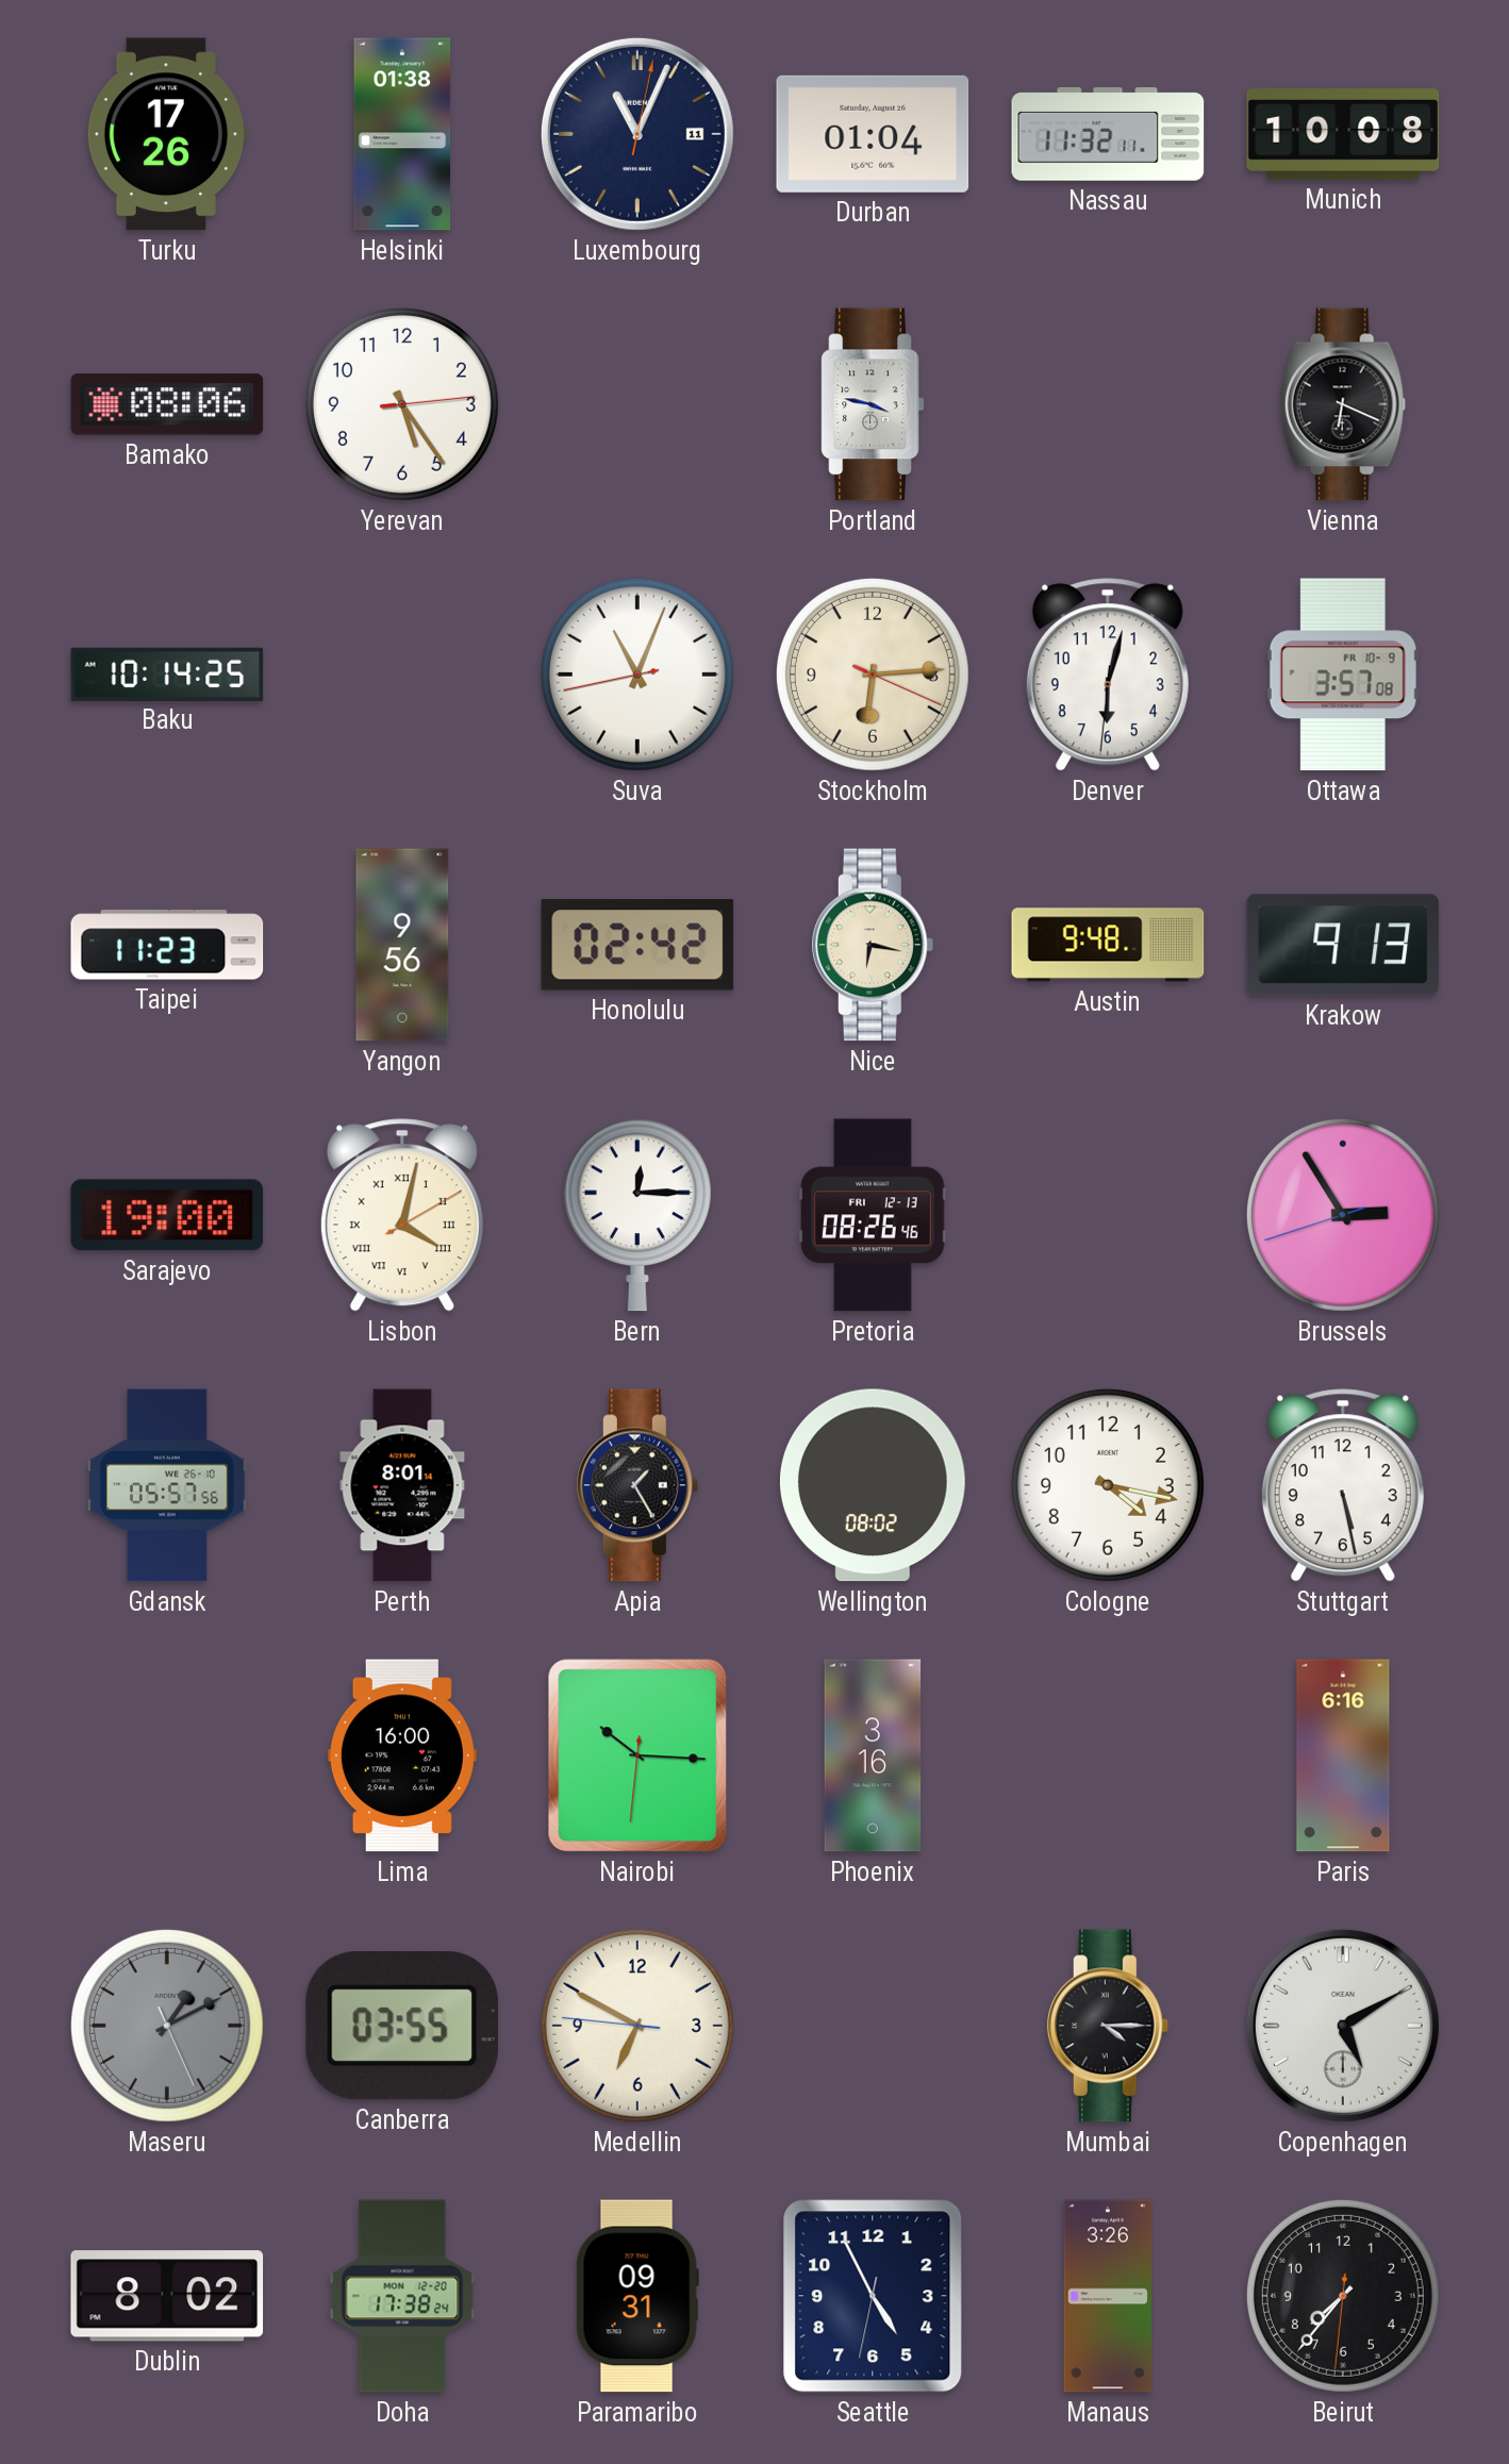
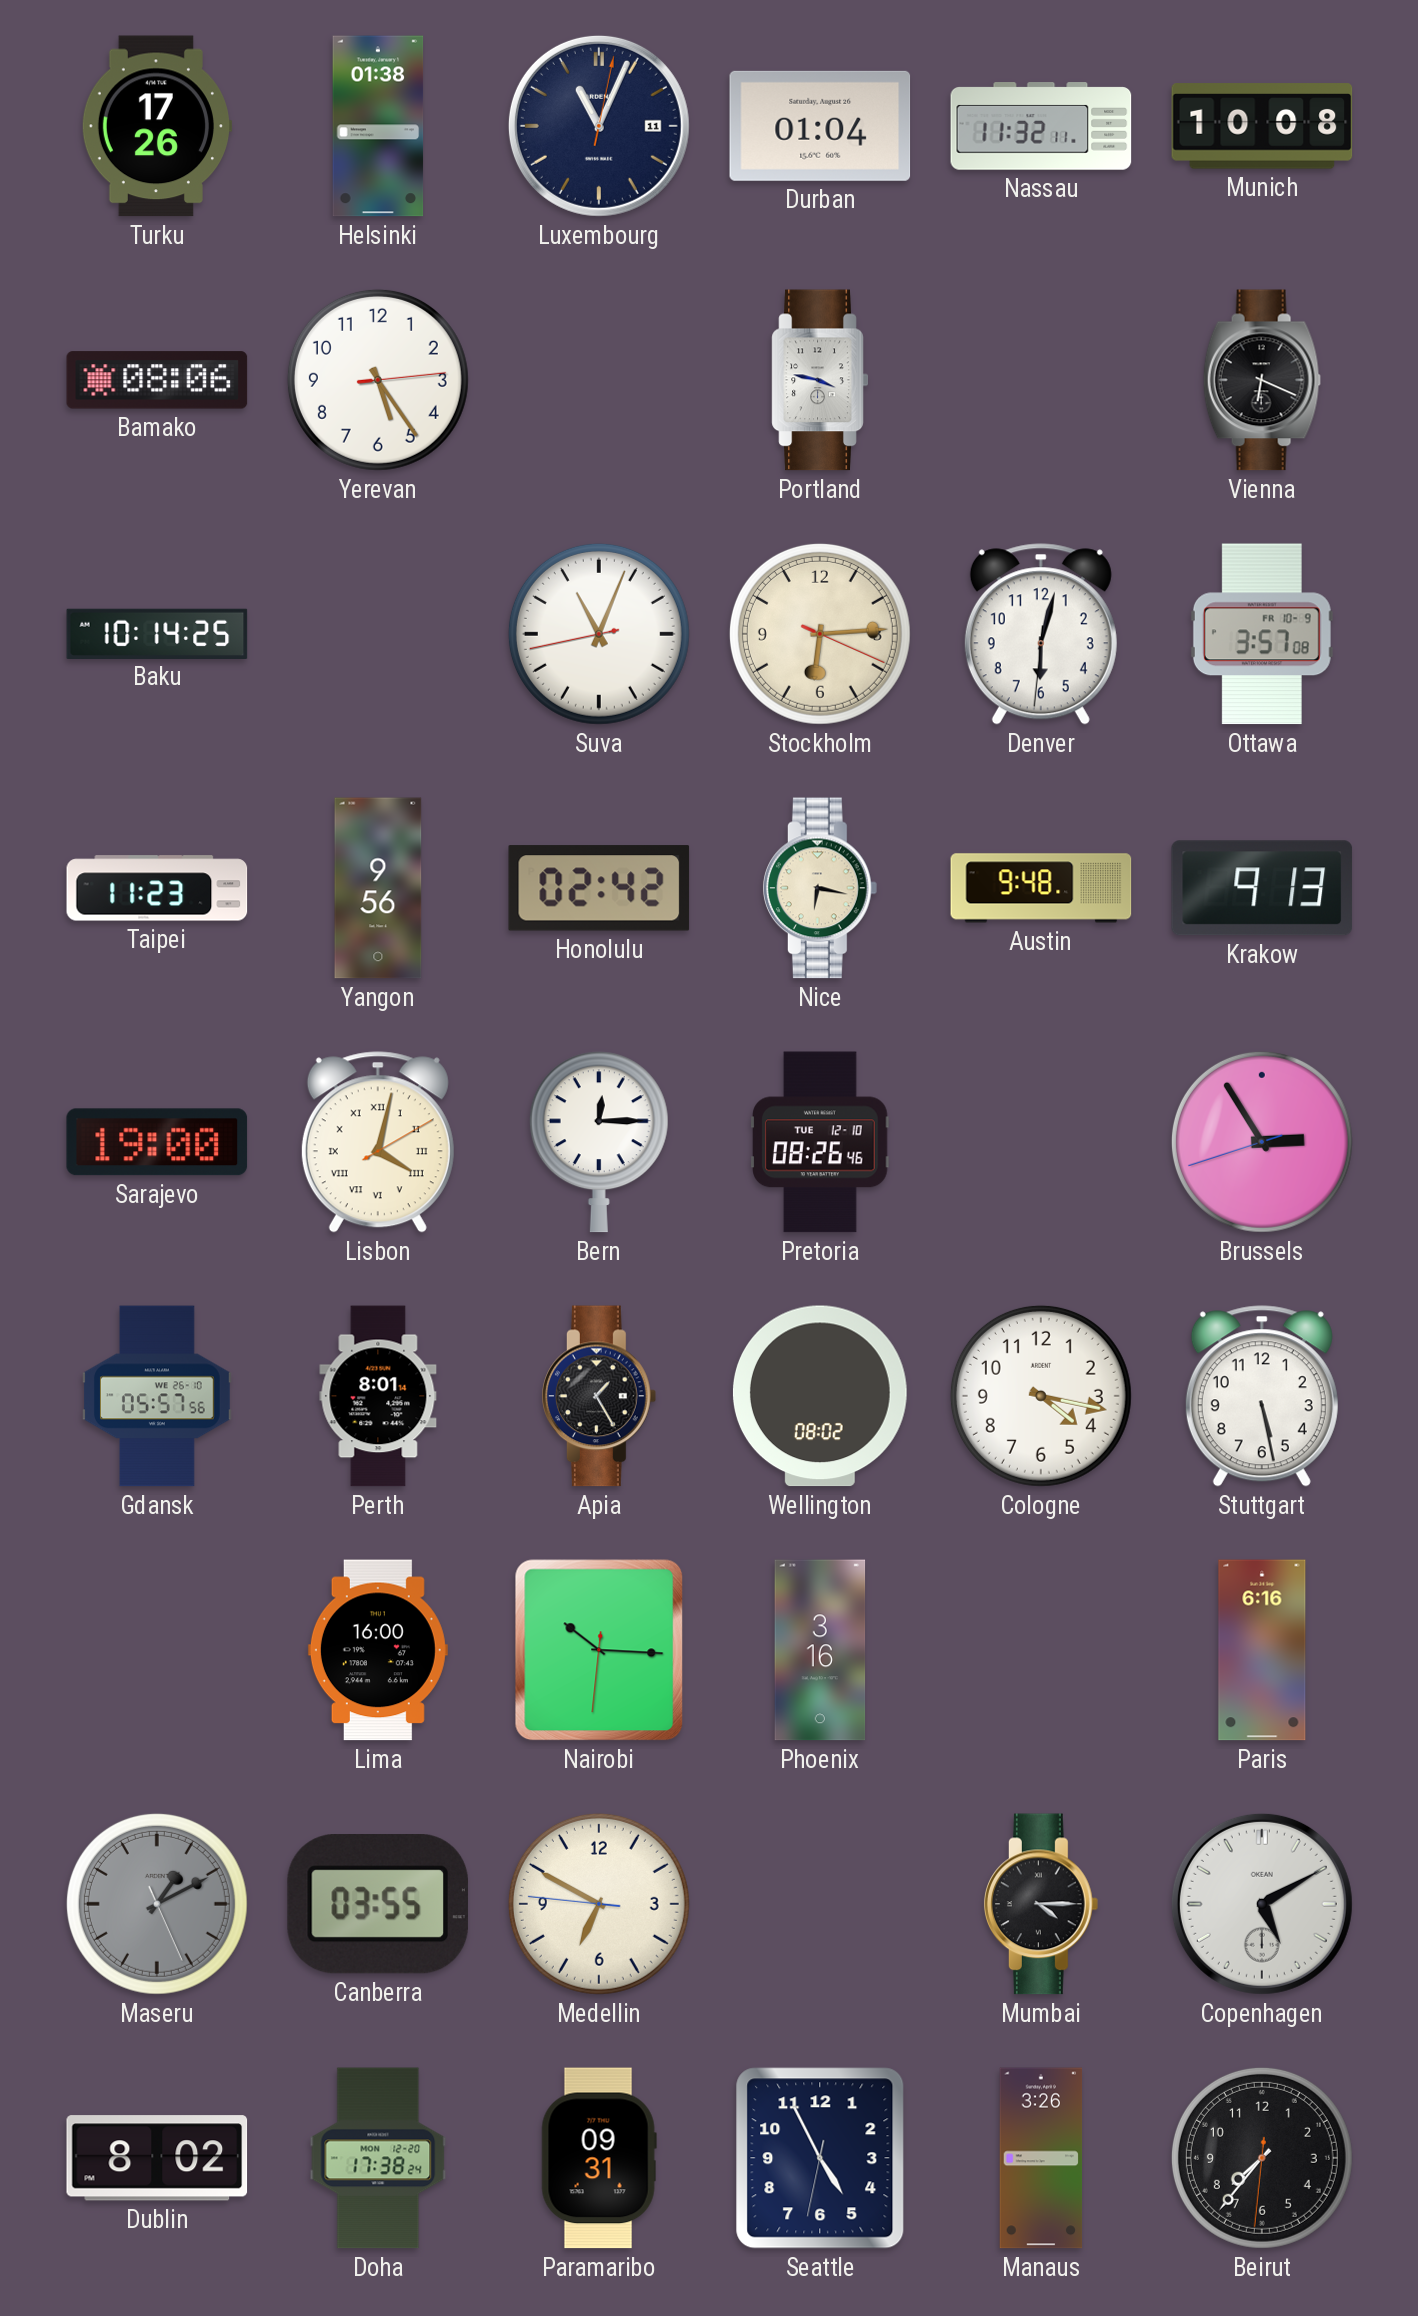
Pretoria date: FRI 12-13 -> TUE 12-10 (821, 1142)
